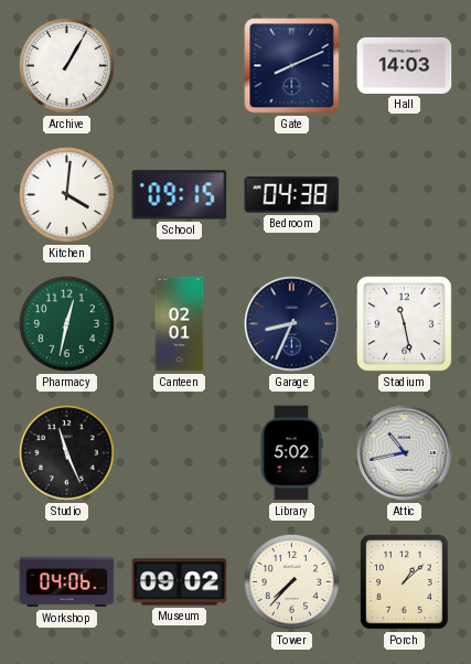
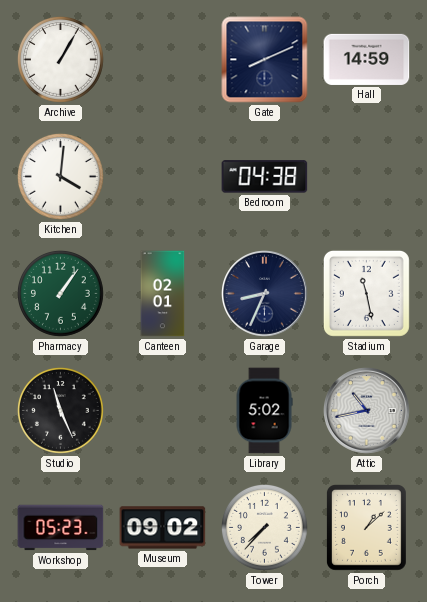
Hall: 14:03 -> 14:59 (367, 59)
School: 09:15 -> none (180, 195)
Pharmacy: 12:32 -> 1:06 (60, 293)
Workshop: 04:06 -> 05:23 (61, 528)
